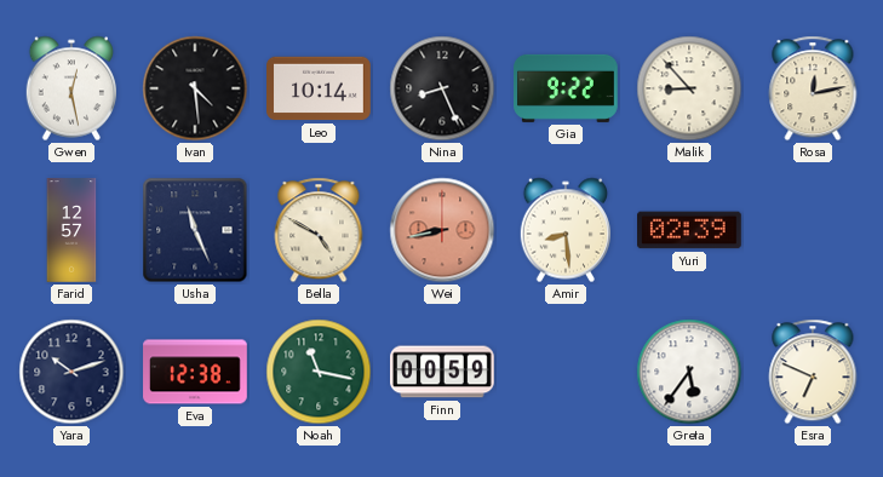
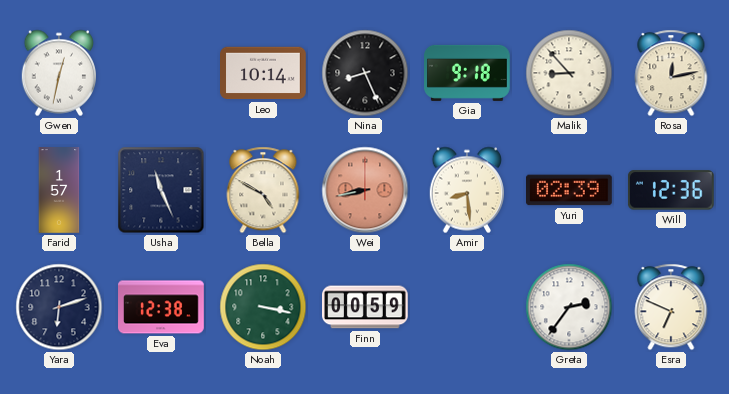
Gwen: 12:28 -> 12:32 (58, 73)
Ivan: 4:29 -> none (195, 88)
Gia: 9:22 -> 9:18 (468, 73)
Farid: 12:57 -> 1:57 (59, 190)
Will: none -> 12:36 (671, 190)
Yara: 10:12 -> 6:12 (59, 307)
Noah: 11:17 -> 3:17 (263, 307)
Greta: 5:36 -> 2:36 (569, 307)
